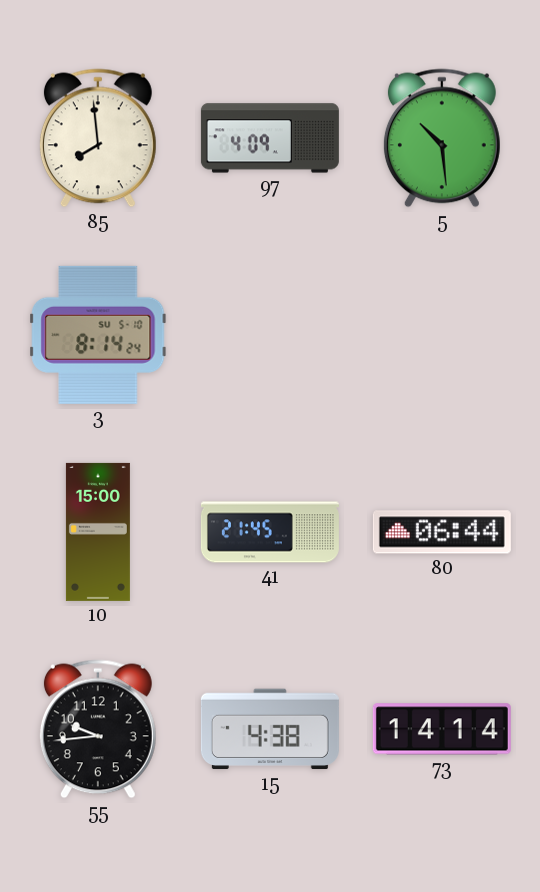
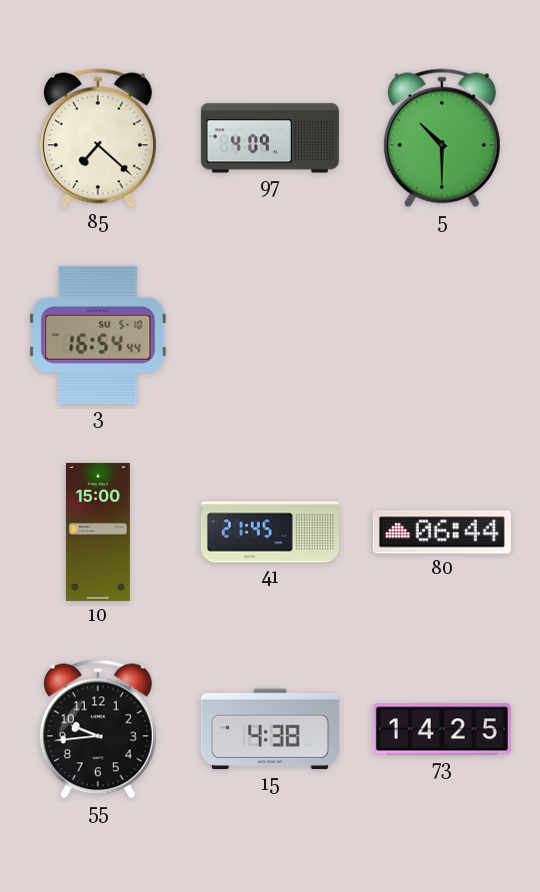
85: 7:59 -> 7:22 (98, 138)
5: 10:29 -> 10:30 (442, 138)
3: 8:14 -> 16:54 (98, 335)
73: 14:14 -> 14:25 (442, 729)
